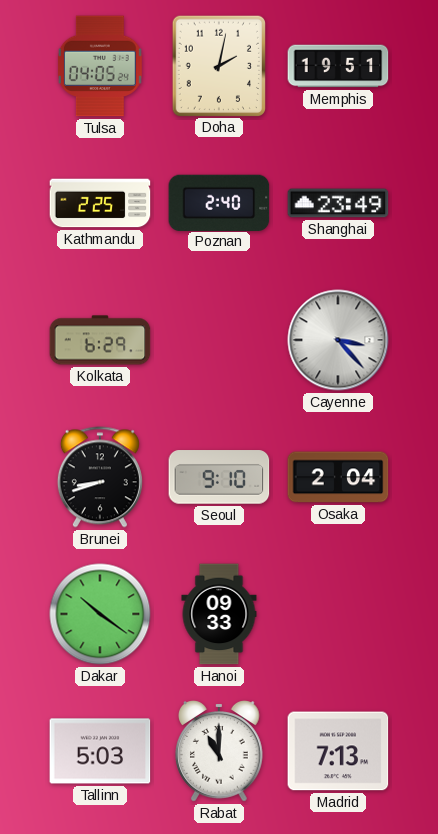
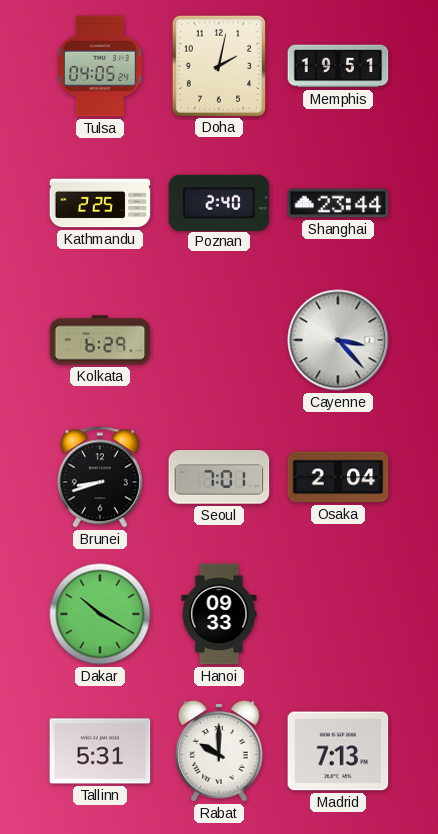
Shanghai: 23:49 -> 23:44 (338, 203)
Seoul: 9:10 -> 7:01 (219, 477)
Dakar: 10:21 -> 10:20 (100, 614)
Tallinn: 5:03 -> 5:31 (100, 751)
Rabat: 11:00 -> 10:00 (220, 751)
